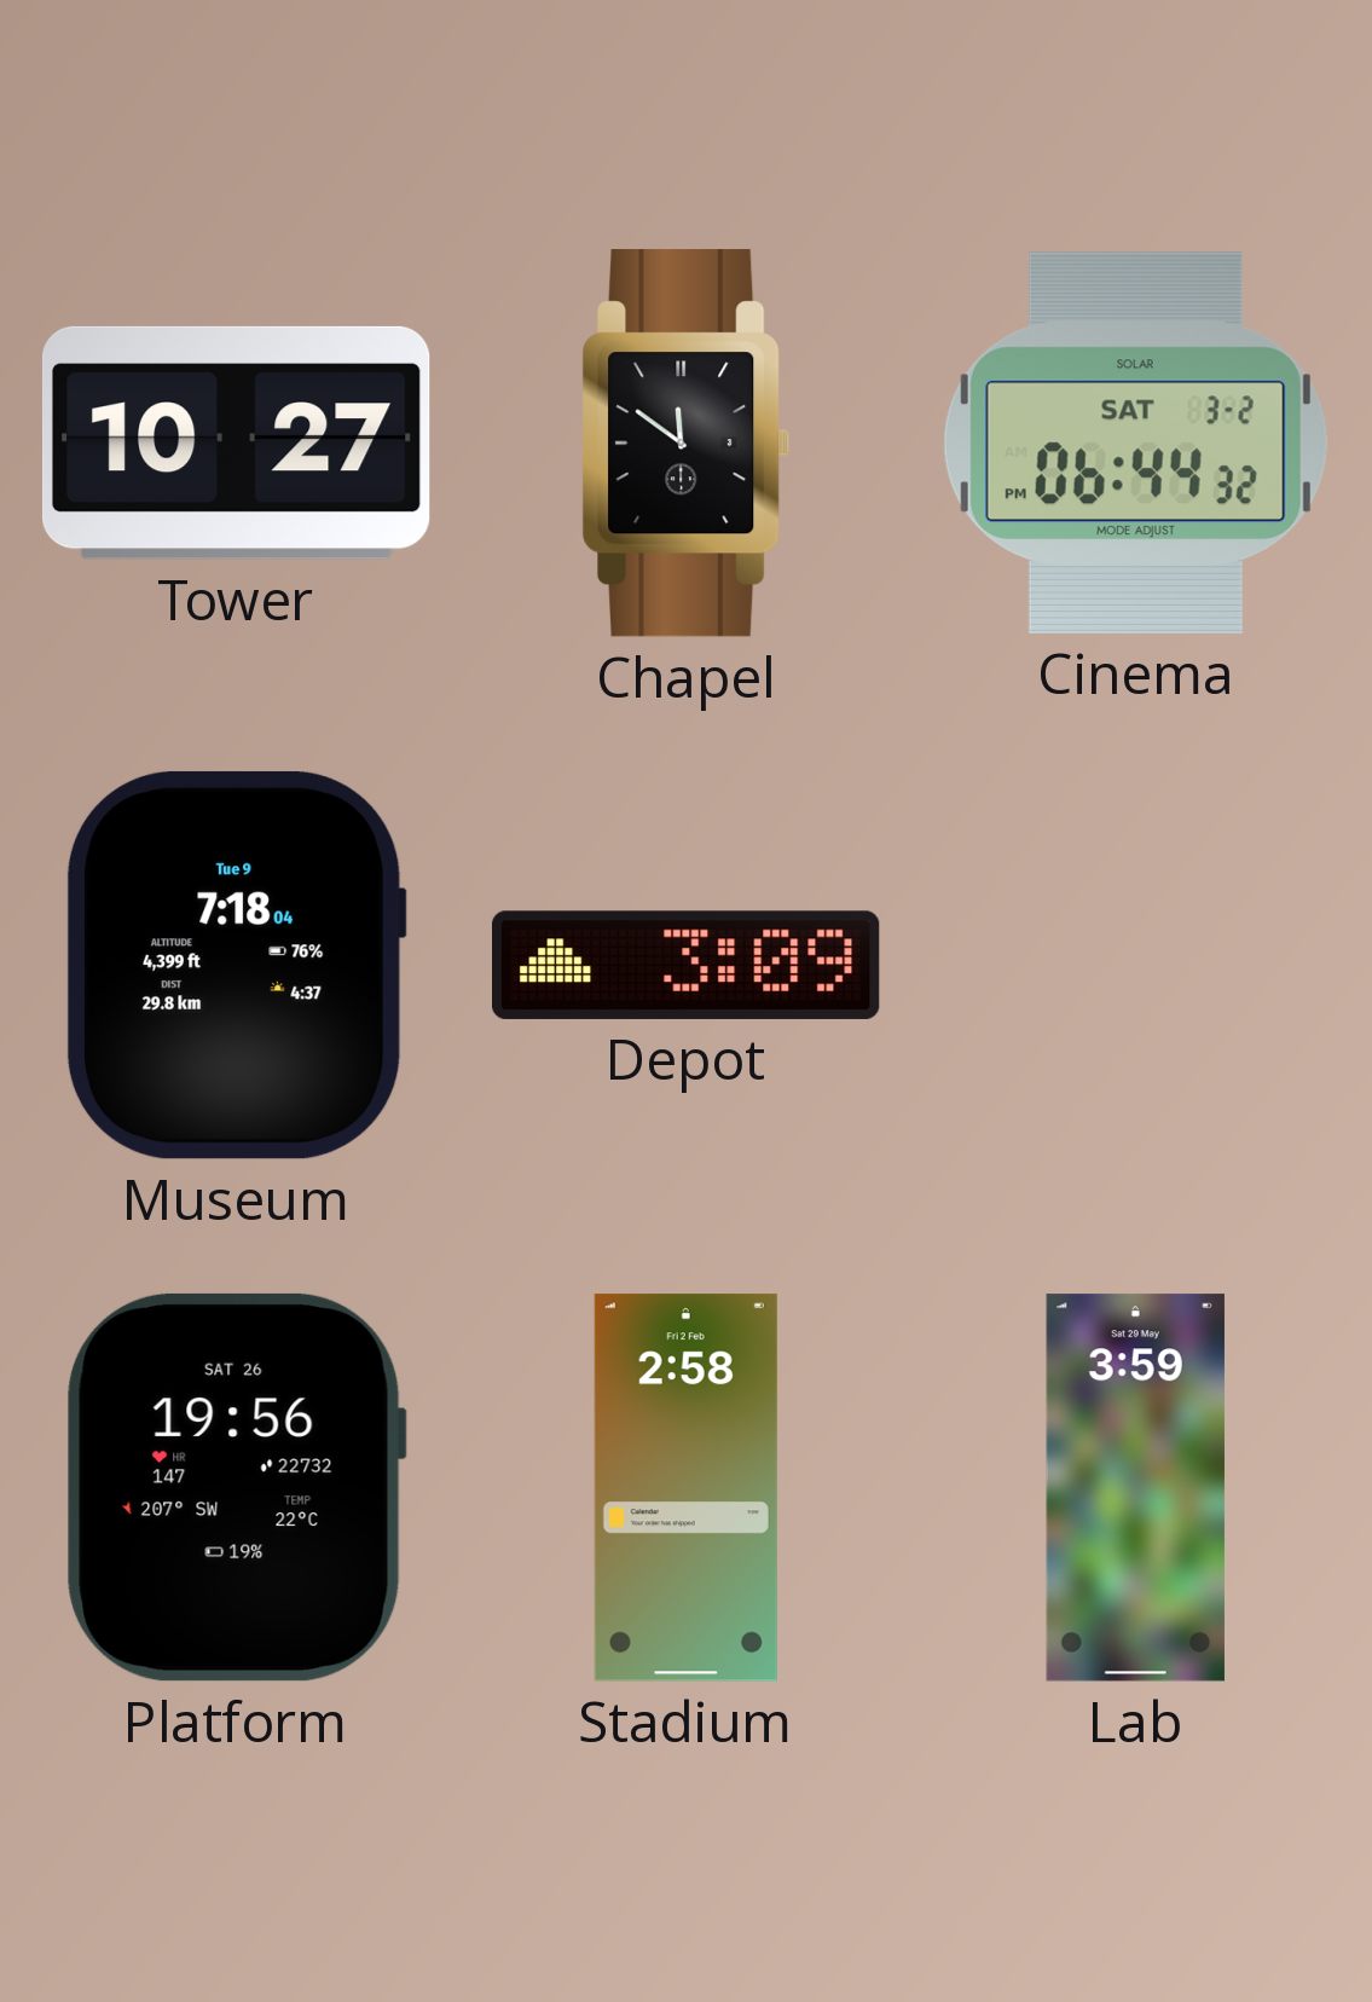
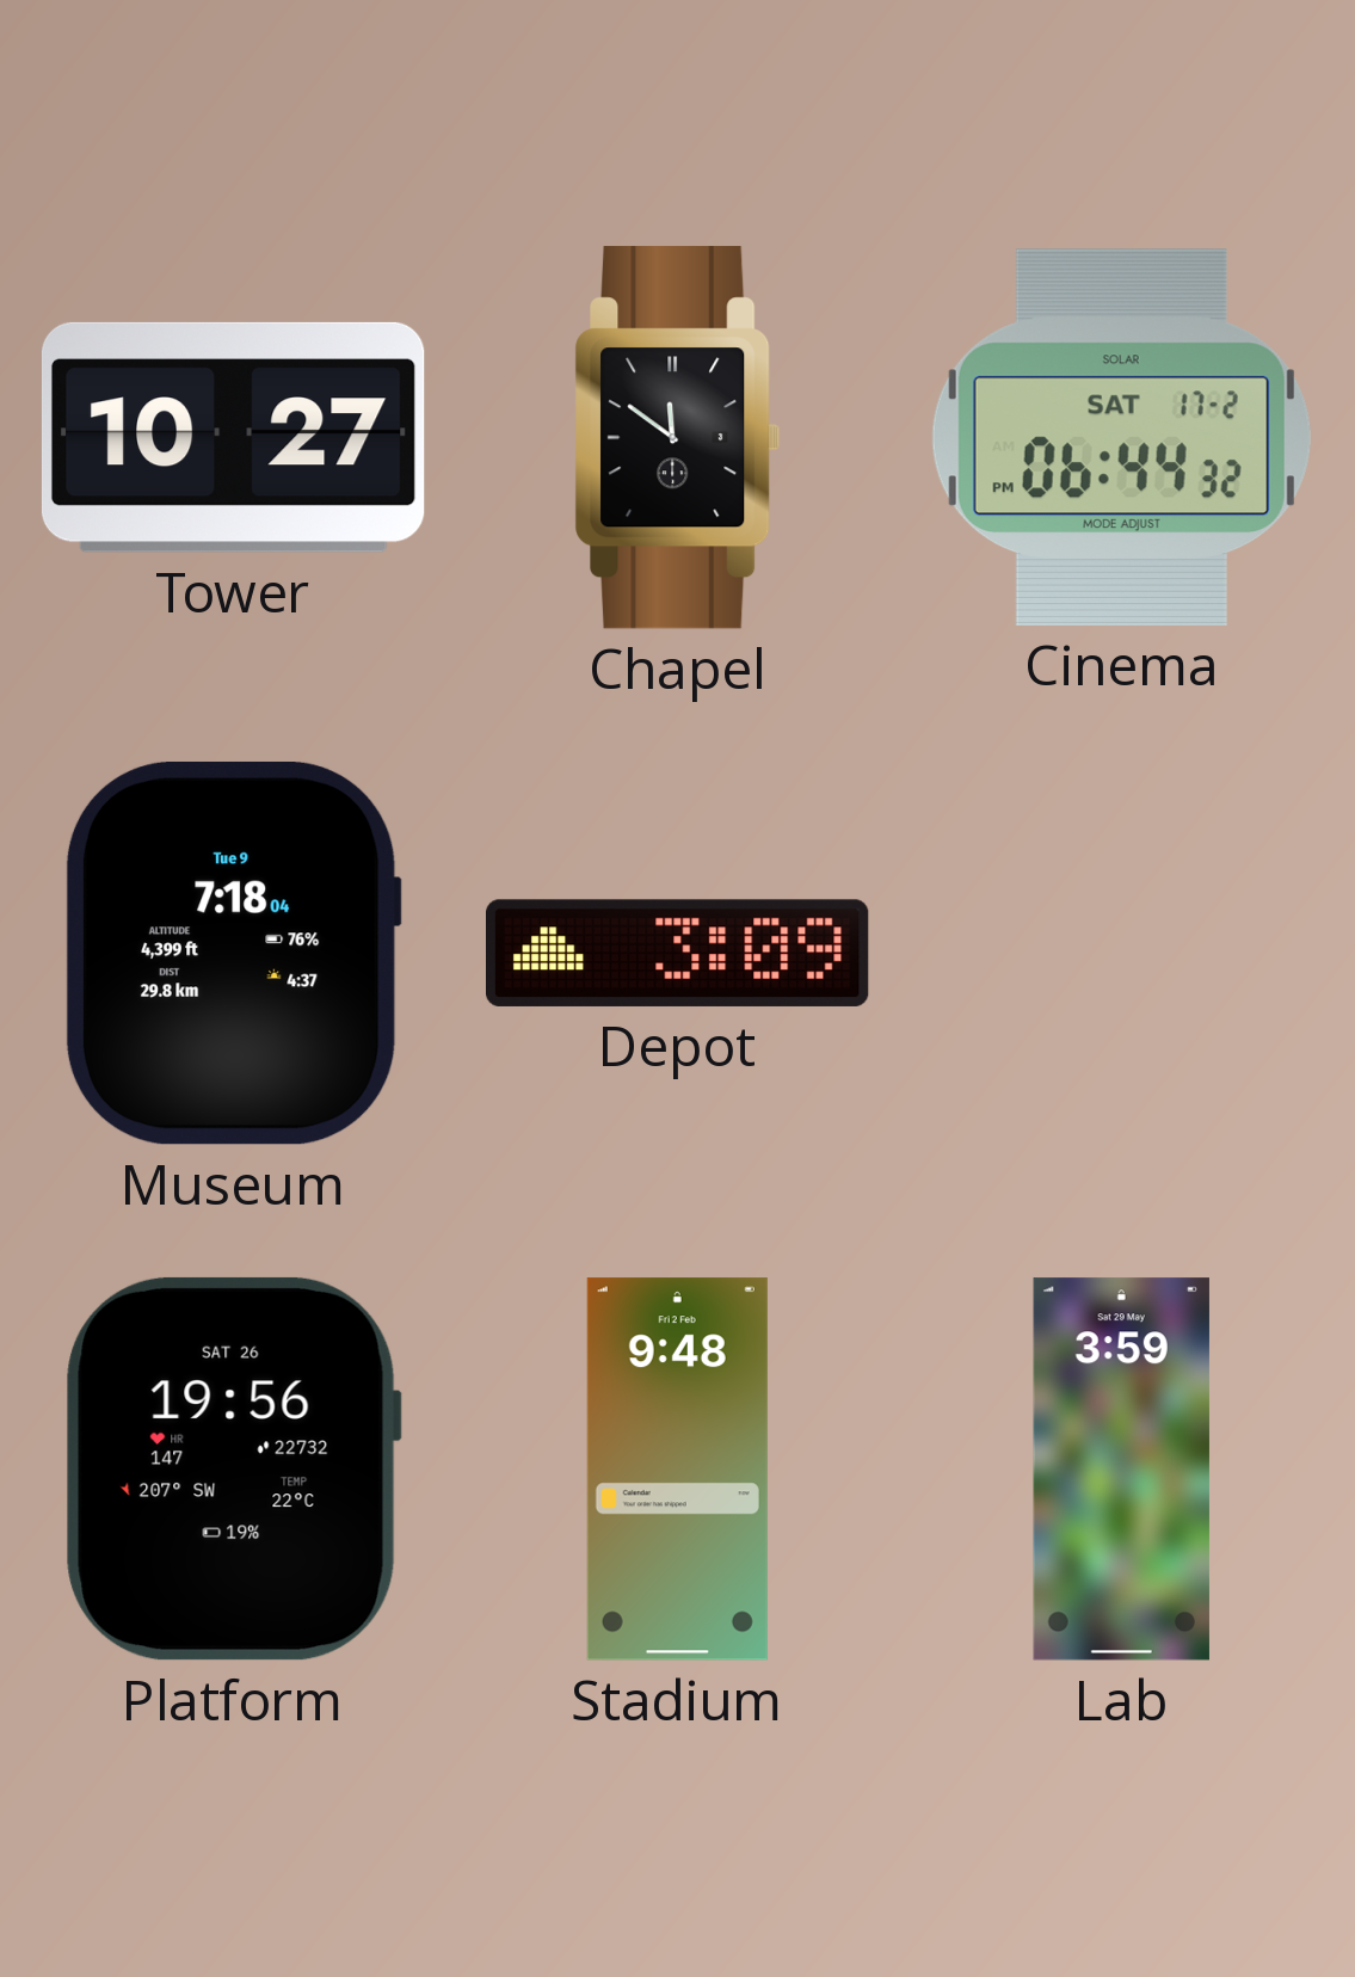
Cinema date: SAT 3-2 -> SAT 17-2 (1121, 437)
Stadium: 2:58 -> 9:48 (677, 1470)
